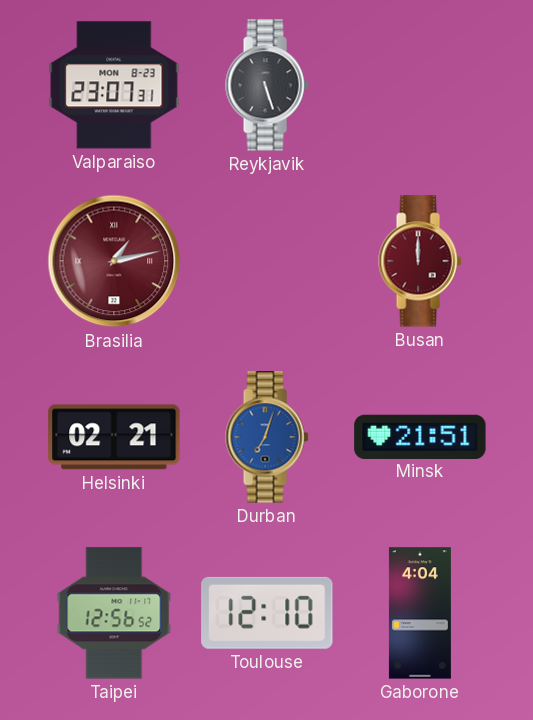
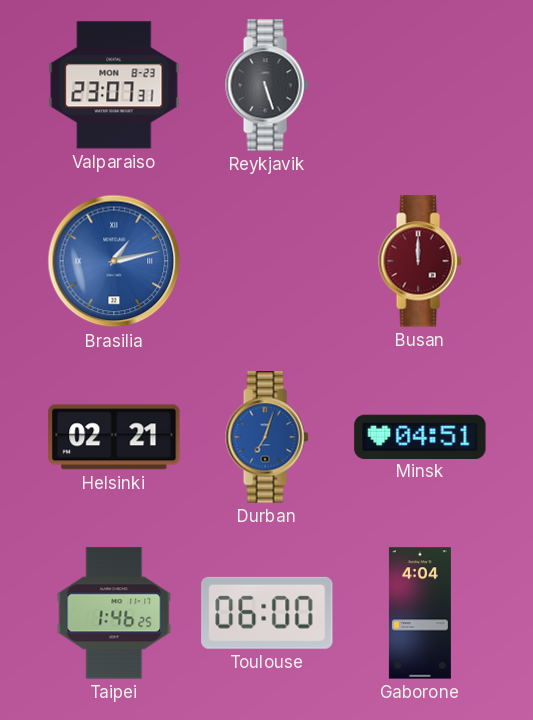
Brasilia dial: burgundy -> blue (114, 261)
Minsk: 21:51 -> 04:51 (420, 436)
Taipei: 12:56 -> 1:46 (114, 613)
Toulouse: 12:10 -> 06:00 (267, 613)
